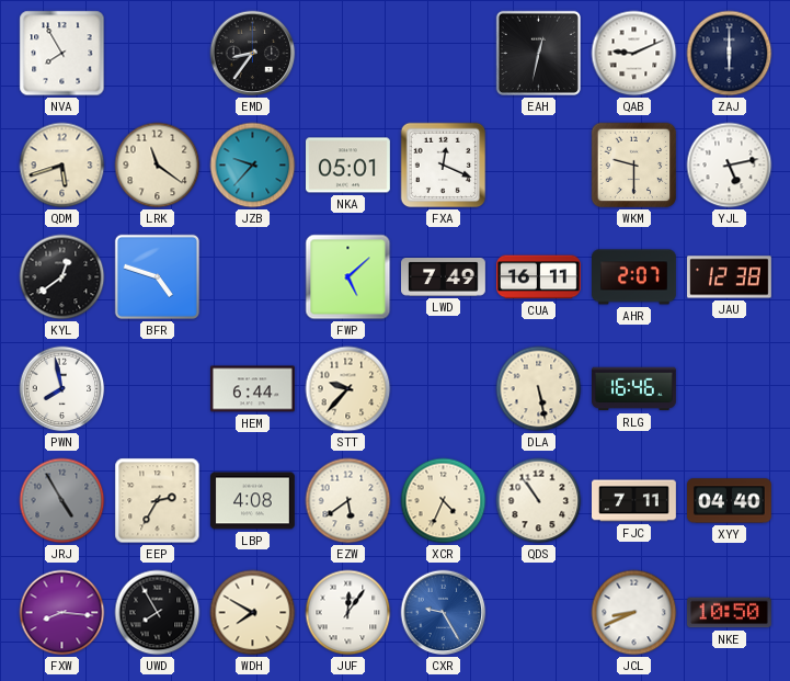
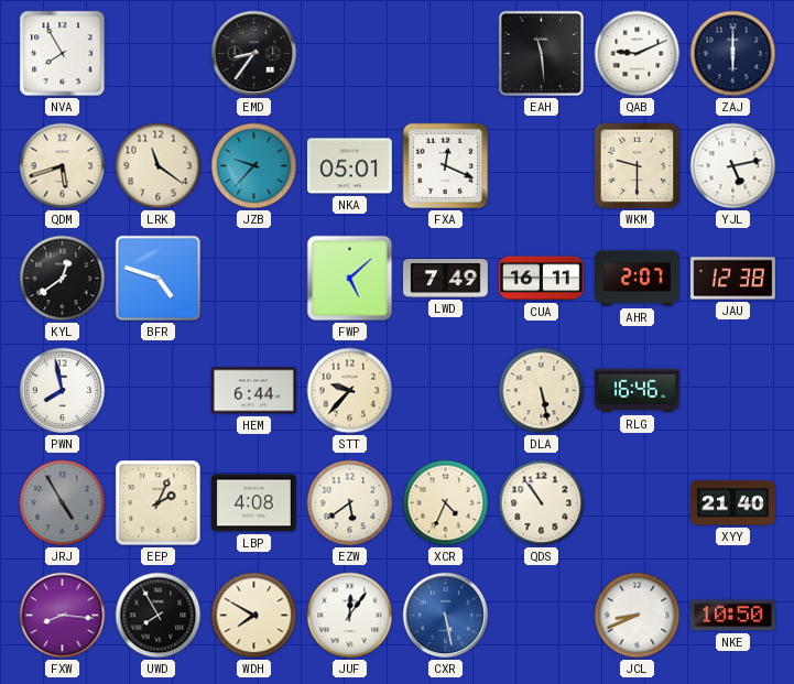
EAH: 12:32 -> 11:29 (541, 53)
EEP: 2:35 -> 2:04 (159, 503)
FJC: 7:11 -> none (634, 501)
XYY: 04:40 -> 21:40 (733, 503)
CXR: 9:25 -> 5:28 (446, 616)
